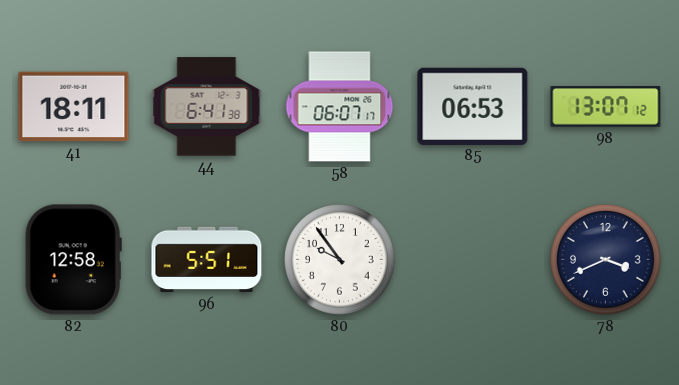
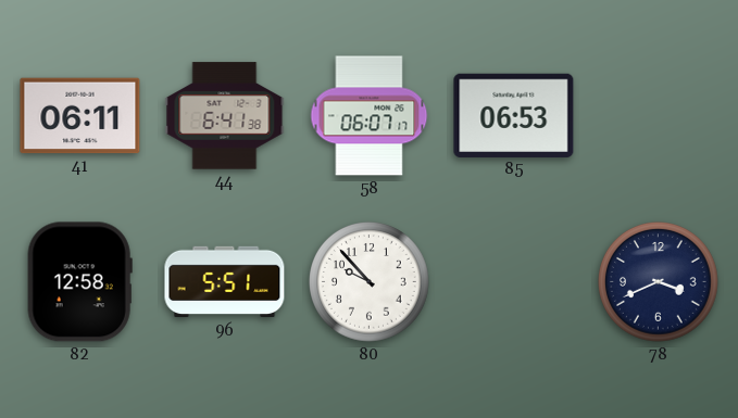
41: 18:11 -> 06:11 (80, 116)
98: 13:07 -> none (606, 107)
80: 9:54 -> 9:53 (370, 282)
